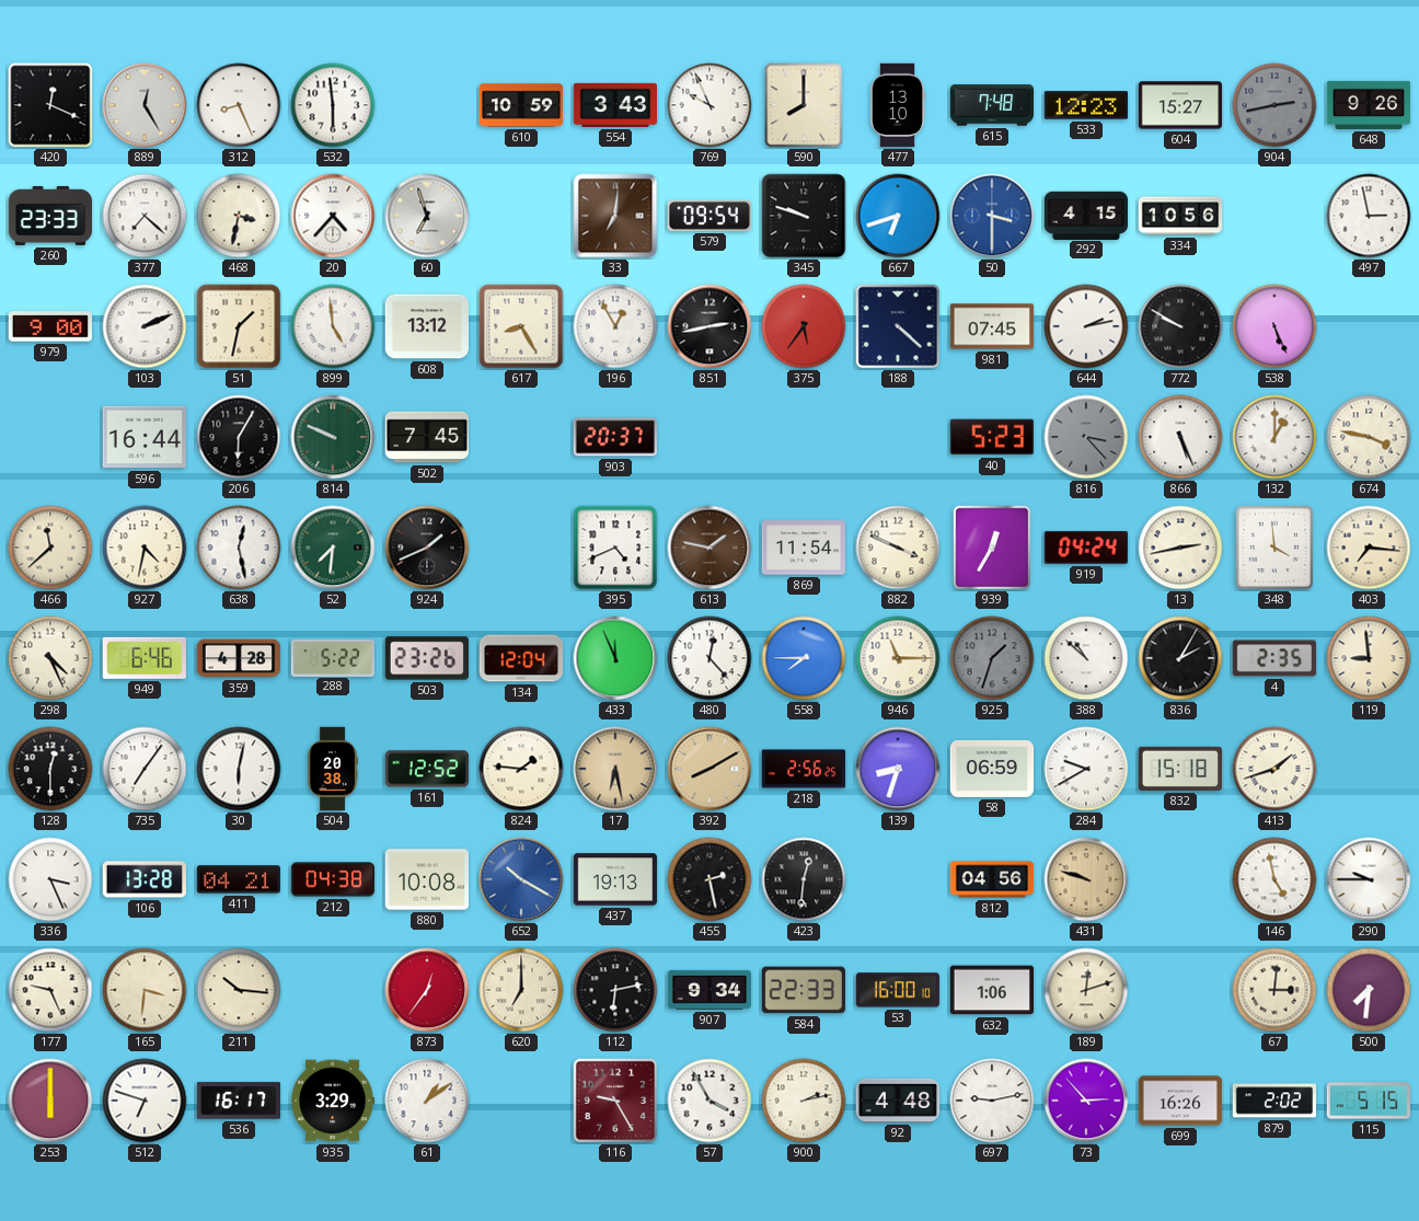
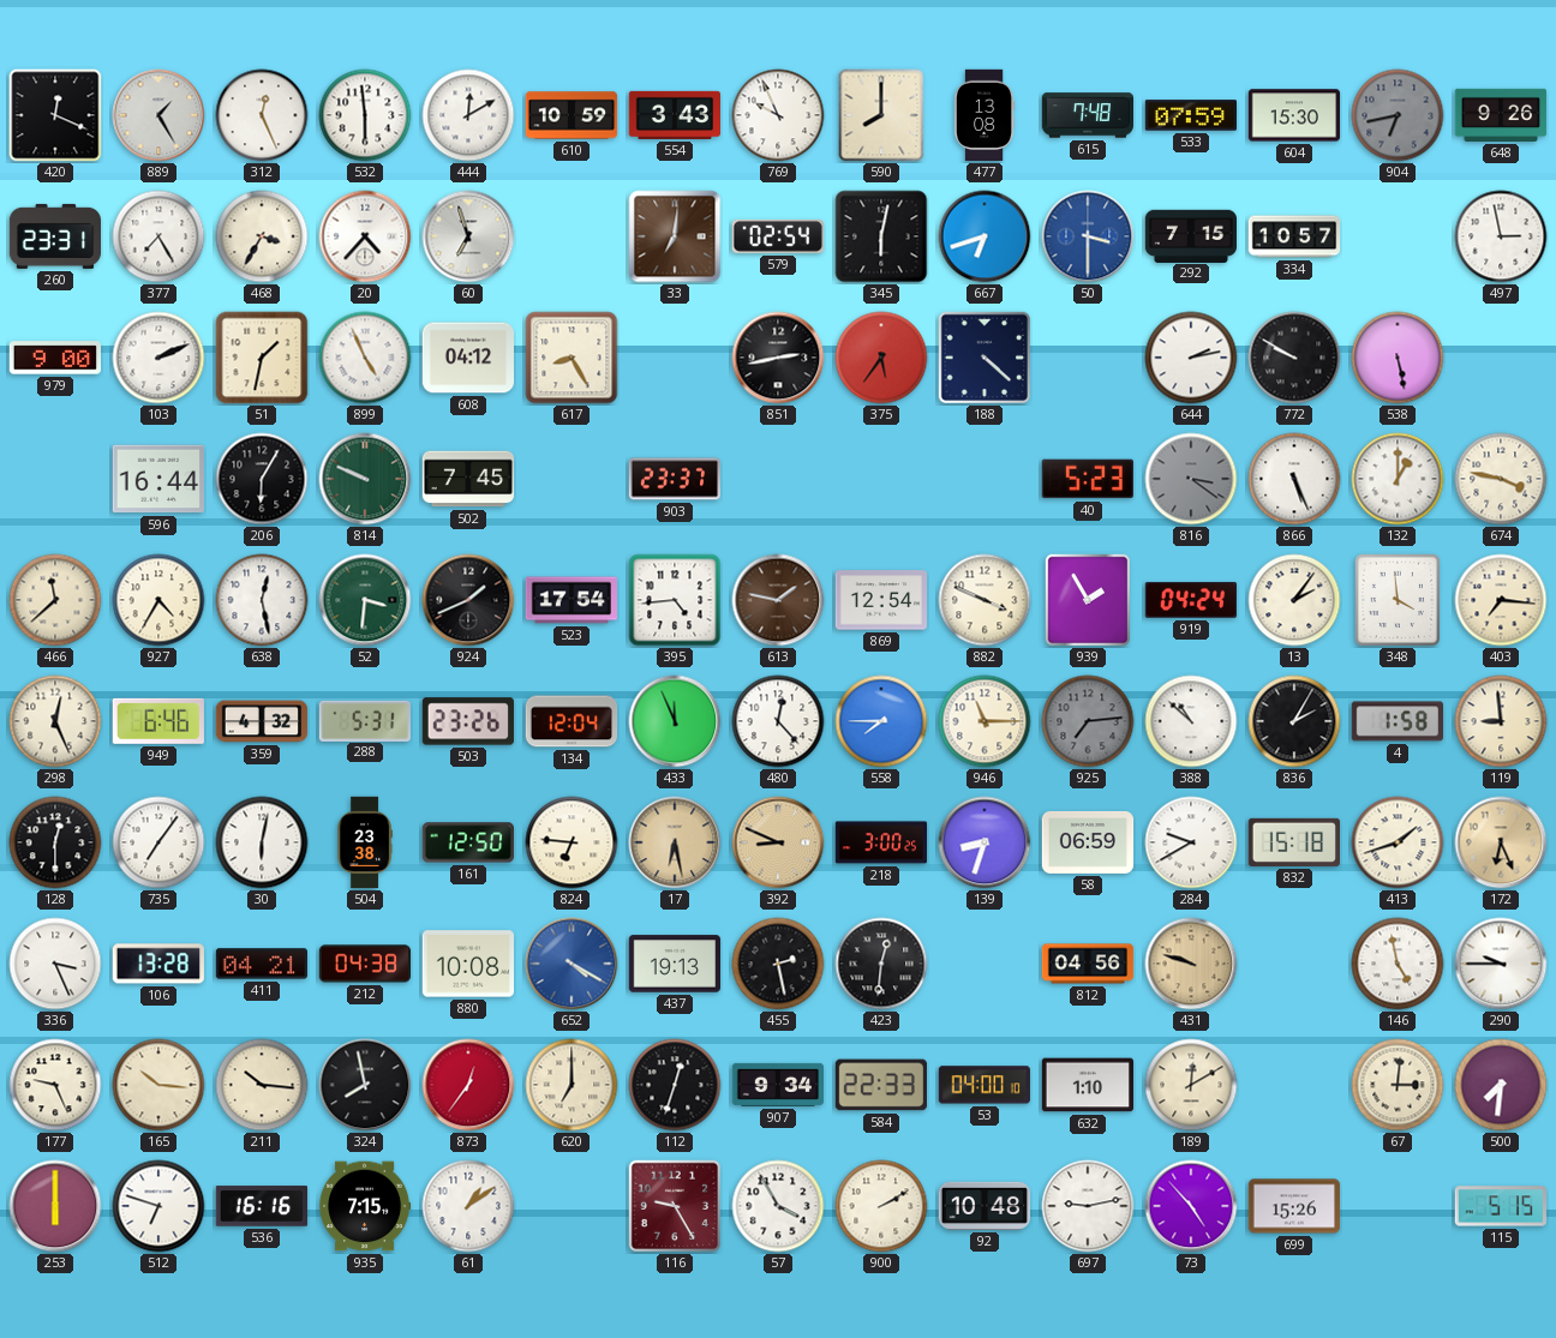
889: 12:25 -> 1:25 (158, 115)
312: 8:26 -> 12:26 (262, 115)
444: none -> 12:10 (468, 115)
477: 13:10 -> 13:08 (985, 115)
533: 12:23 -> 07:59 (1190, 115)
604: 15:27 -> 15:30 (1294, 115)
904: 2:43 -> 6:43 (1398, 115)
260: 23:33 -> 23:31 (55, 236)
377: 7:22 -> 7:25 (158, 236)
468: 3:32 -> 3:35 (262, 236)
579: 09:54 -> 02:54 (778, 236)
345: 9:48 -> 6:02 (881, 236)
292: 4:15 -> 7:15 (1190, 235)
334: 10:56 -> 10:57 (1294, 236)
899: 4:59 -> 4:56 (365, 358)
608: 13:12 -> 04:12 (468, 358)
196: 12:55 -> none (615, 326)
981: 07:45 -> none (992, 326)
538: 5:26 -> 5:28 (1398, 358)
903: 20:37 -> 23:37 (675, 479)
816: 3:23 -> 3:21 (1191, 479)
927: 4:32 -> 4:35 (158, 600)
52: 7:31 -> 3:31 (365, 600)
523: none -> 17:54 (570, 600)
395: 4:41 -> 4:44 (675, 600)
869: 11:54 -> 12:54 (881, 600)
939: 12:35 -> 1:55 (1087, 599)
13: 2:43 -> 2:06 (1294, 600)
298: 4:26 -> 12:26 (55, 721)
359: 4:28 -> 4:32 (262, 721)
288: 5:22 -> 5:31 (364, 720)
925: 1:33 -> 7:14 (1088, 721)
4: 2:35 -> 1:58 (1396, 721)
504: 20:38 -> 23:38 (365, 842)
161: 12:52 -> 12:50 (467, 842)
824: 1:46 -> 6:46 (571, 842)
392: 8:10 -> 8:49 (778, 842)
218: 2:56 -> 3:00 (881, 842)
172: none -> 6:26 (1501, 842)
652: 10:20 -> 4:20 (571, 964)
165: 3:31 -> 10:16 (158, 1085)
324: none -> 7:58 (365, 1085)
112: 6:13 -> 12:33 (675, 1085)
53: 16:00 -> 04:00 (985, 1085)
632: 1:06 -> 1:10 (1088, 1085)
189: 12:12 -> 12:10 (1191, 1085)
536: 16:17 -> 16:16 (262, 1206)
935: 3:29 -> 7:15 (365, 1206)
900: 2:13 -> 2:10 (881, 1206)
92: 4:48 -> 10:48 (985, 1206)
73: 2:53 -> 4:53 (1191, 1206)
699: 16:26 -> 15:26 (1294, 1206)
879: 2:02 -> none (1274, 1101)
